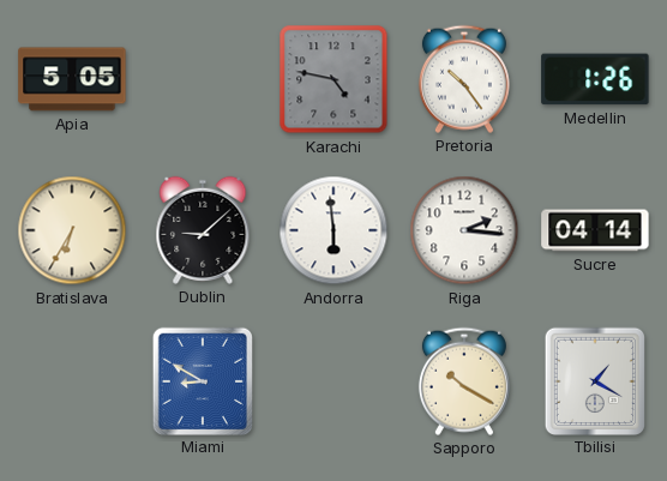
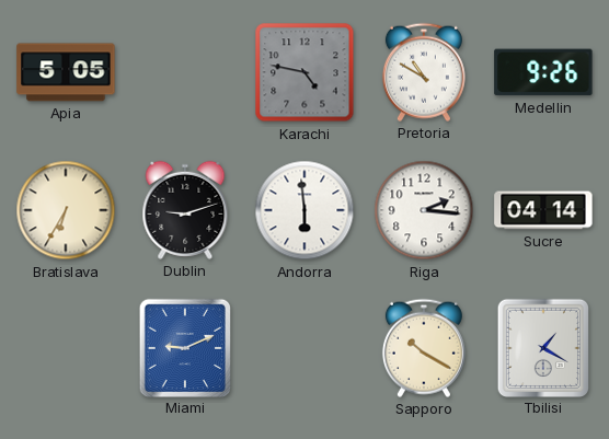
Pretoria: 10:24 -> 10:50 (424, 72)
Medellin: 1:26 -> 9:26 (543, 72)
Dublin: 9:08 -> 9:12 (185, 210)
Miami: 8:50 -> 9:11 (184, 347)
